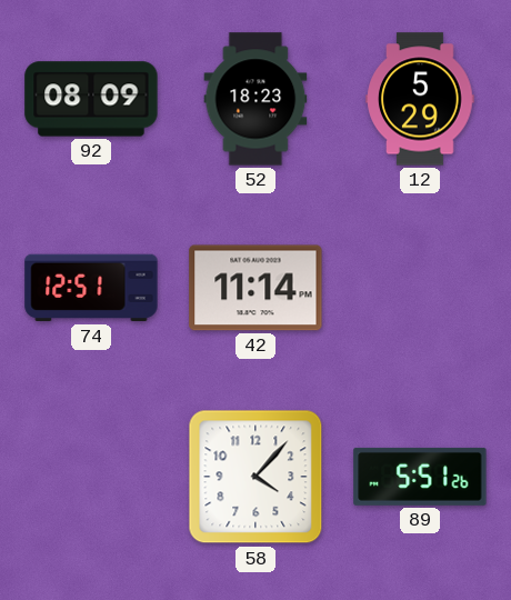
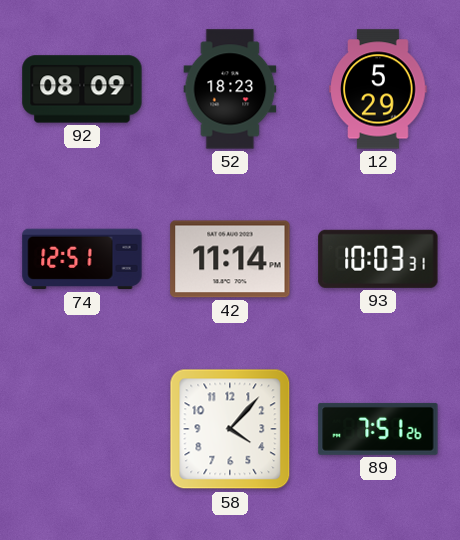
93: none -> 10:03 (378, 259)
89: 5:51 -> 7:51 (378, 429)
